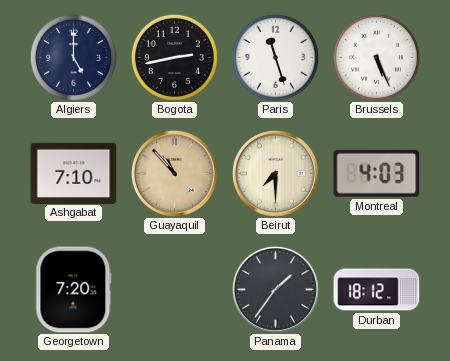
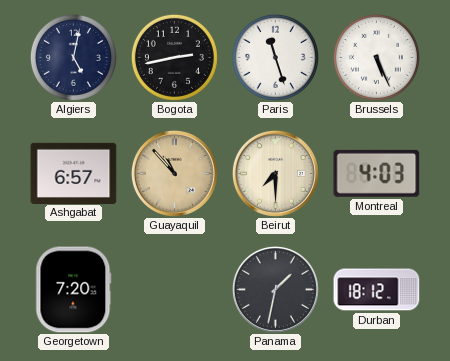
Algiers: 5:00 -> 5:02 (73, 57)
Ashgabat: 7:10 -> 6:57 (74, 173)
Panama: 1:36 -> 1:32 (275, 289)
